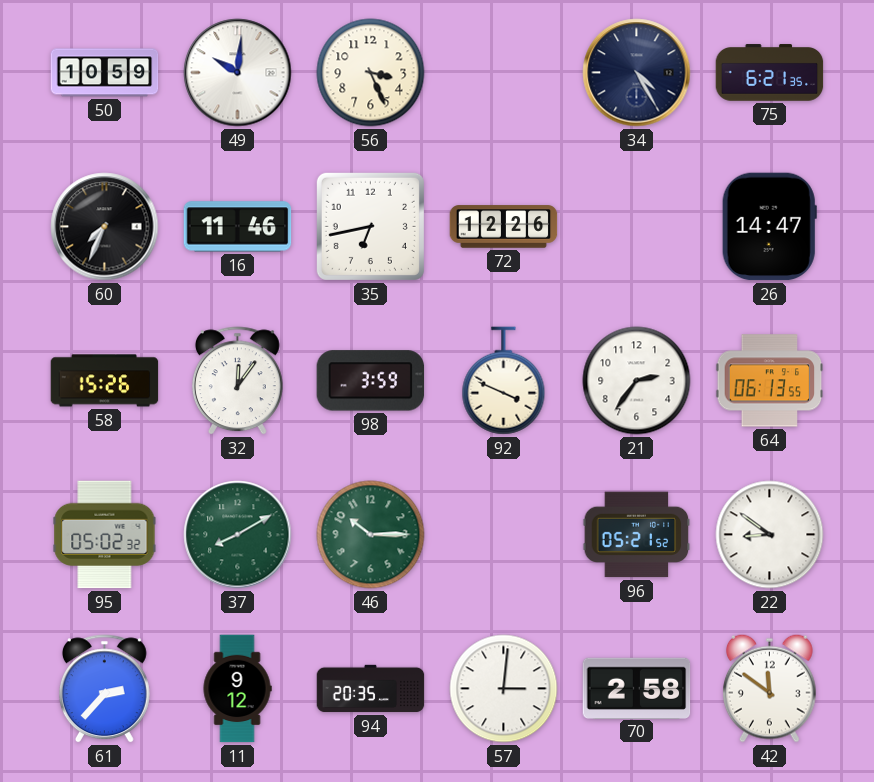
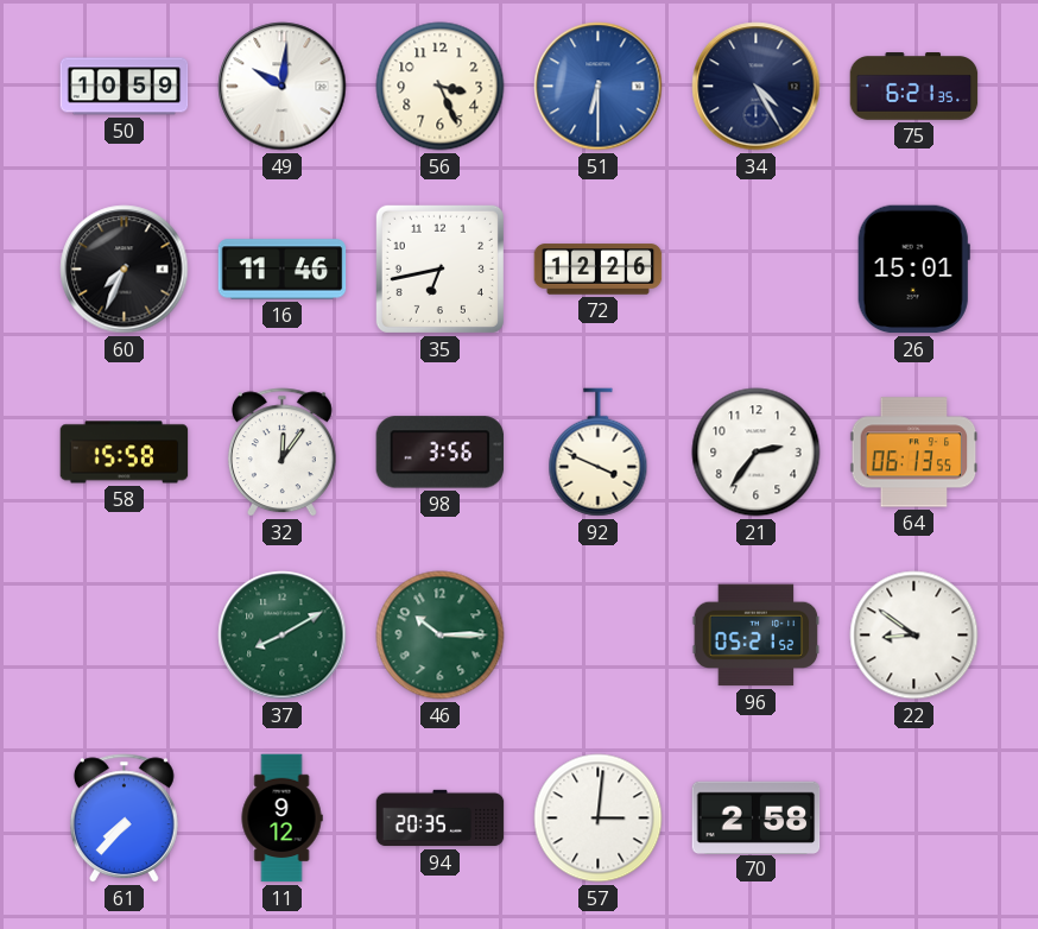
51: none -> 6:30 (599, 87)
26: 14:47 -> 15:01 (913, 270)
58: 15:26 -> 15:58 (125, 453)
98: 3:59 -> 3:56 (441, 453)
95: 05:02 -> none (105, 535)
61: 2:37 -> 7:37 (124, 819)
42: 11:51 -> none (770, 688)
